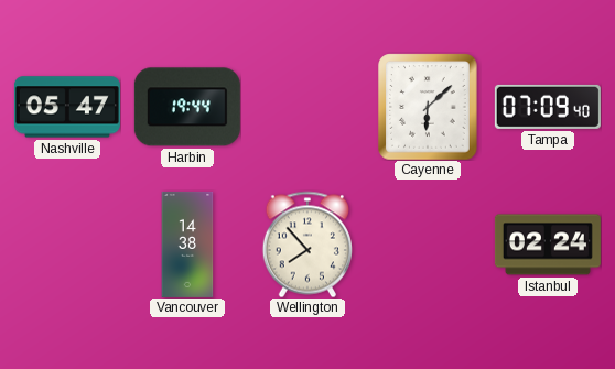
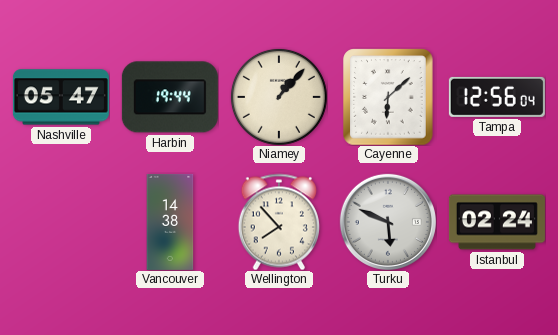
Niamey: none -> 1:07 (279, 97)
Tampa: 07:09 -> 12:56 (497, 97)
Turku: none -> 5:49 (388, 222)
